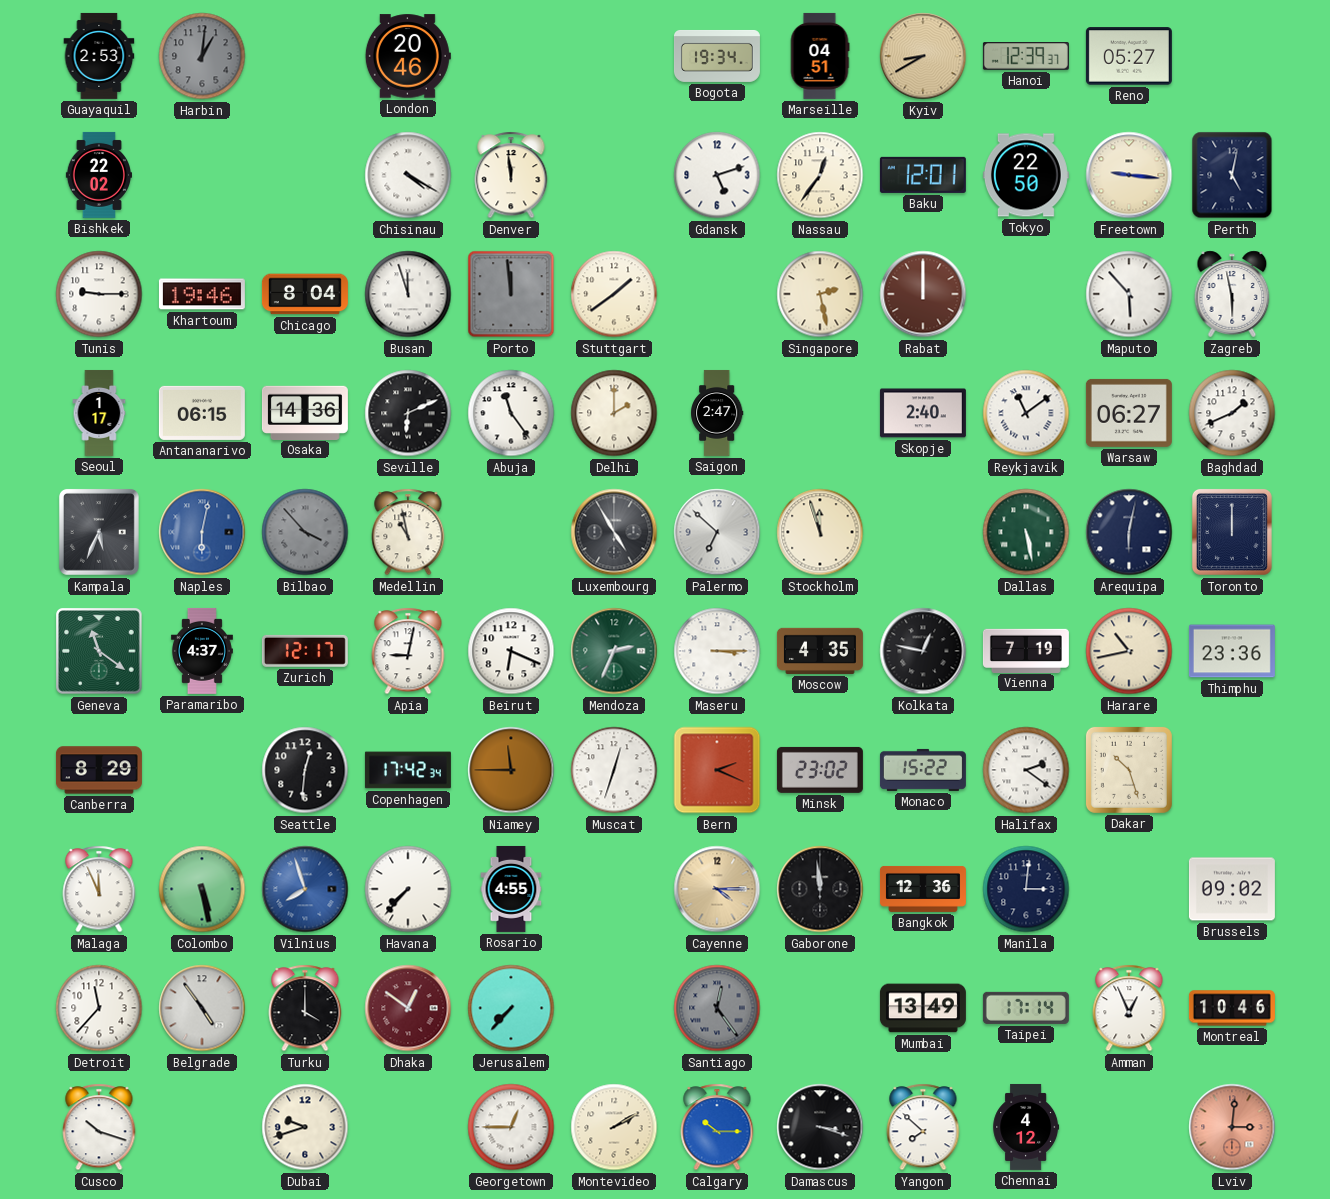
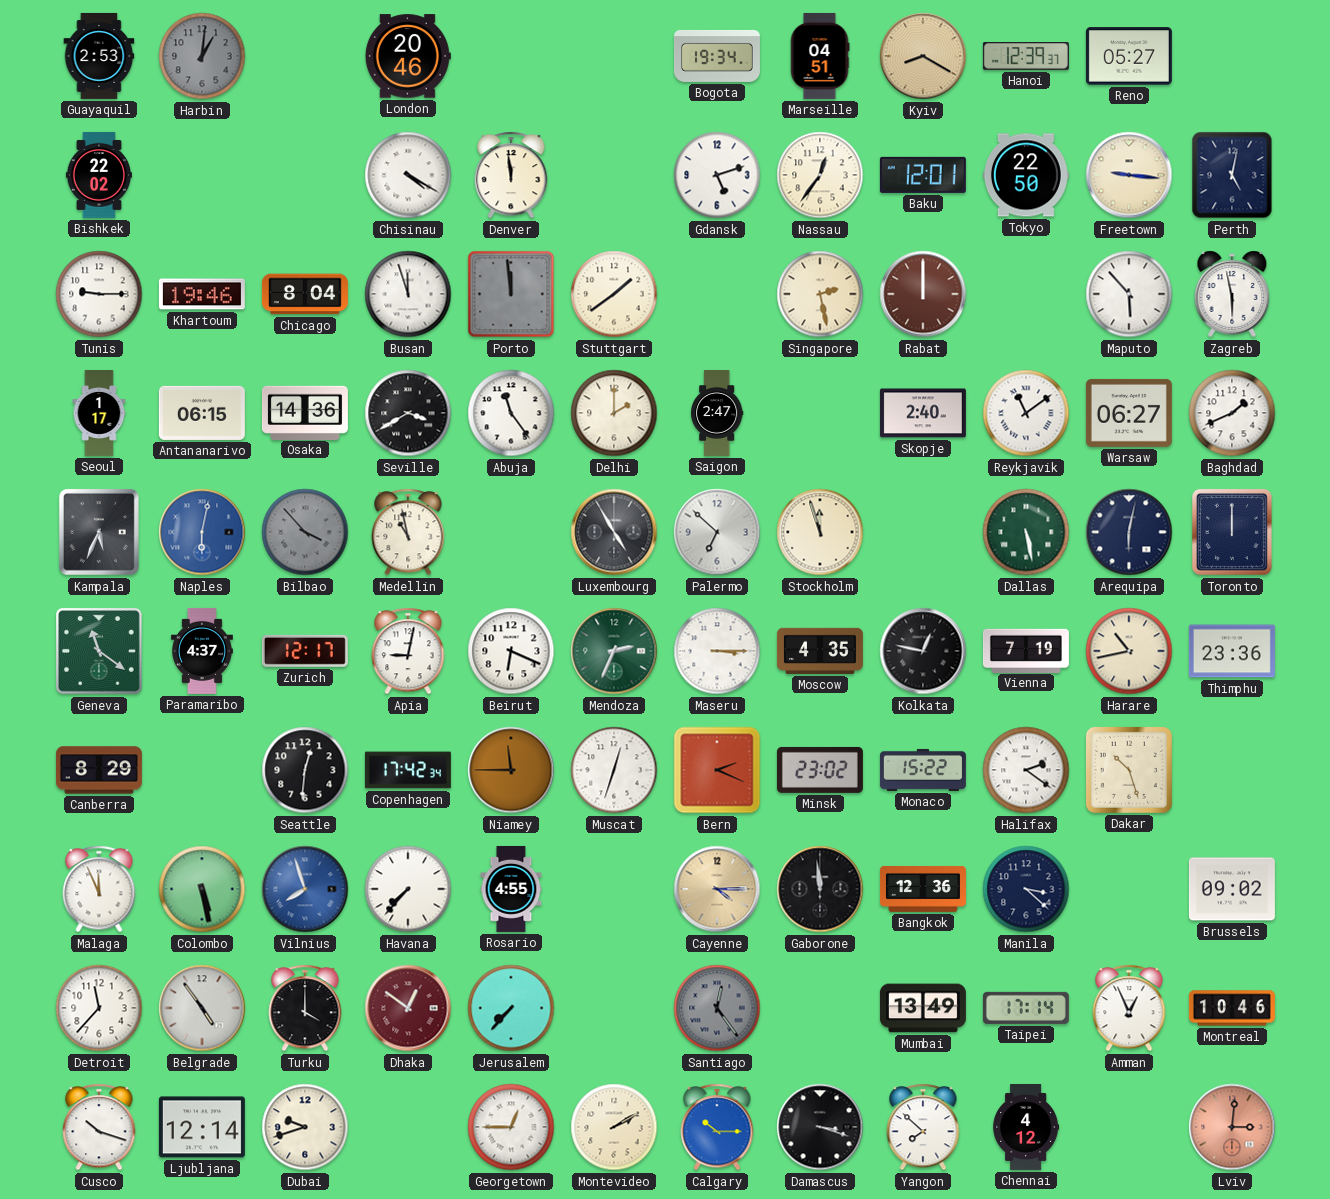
Kyiv: 8:40 -> 8:20 (923, 56)
Seville: 6:11 -> 3:40 (408, 413)
Manila: 3:01 -> 3:22 (1026, 889)
Ljubljana: none -> 12:14 (202, 1127)
